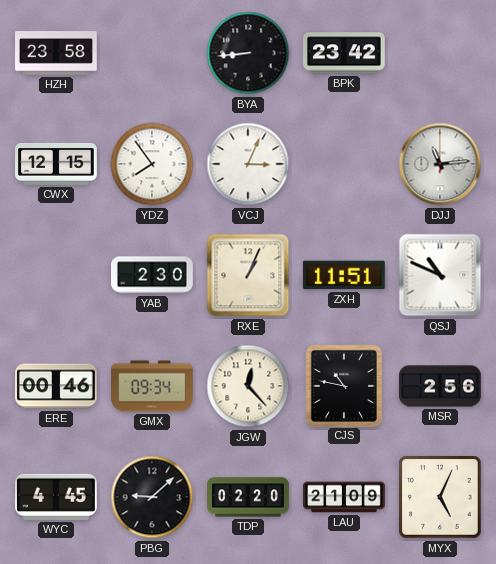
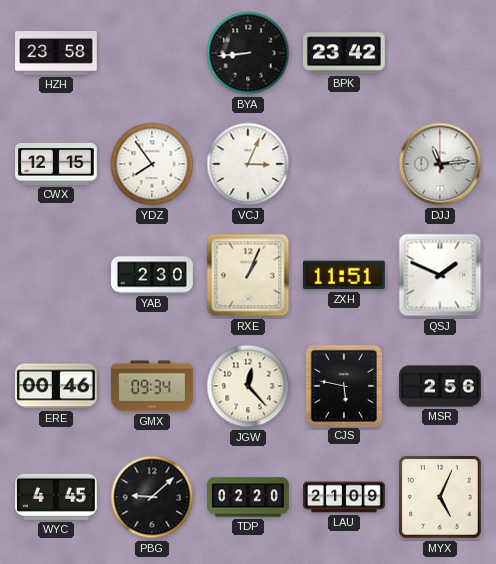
QSJ: 10:49 -> 1:49 (440, 275)
CJS: 10:47 -> 5:47 (343, 385)
